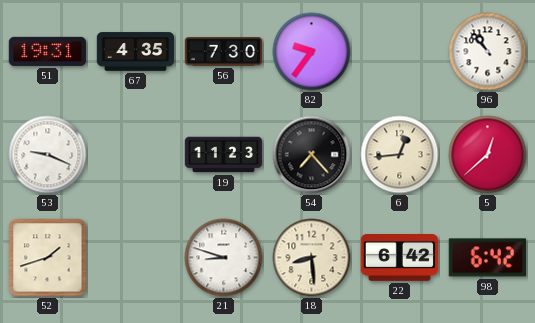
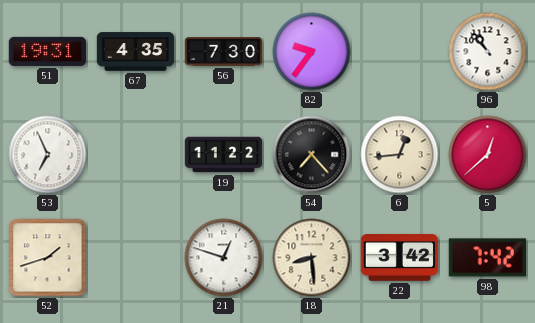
53: 9:19 -> 6:56 (48, 155)
19: 11:23 -> 11:22 (224, 155)
21: 8:48 -> 12:48 (224, 258)
22: 6:42 -> 3:42 (400, 258)
98: 6:42 -> 7:42 (488, 258)
